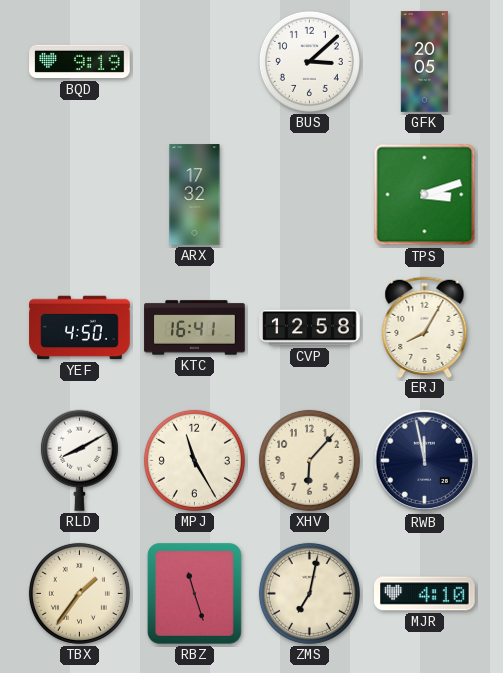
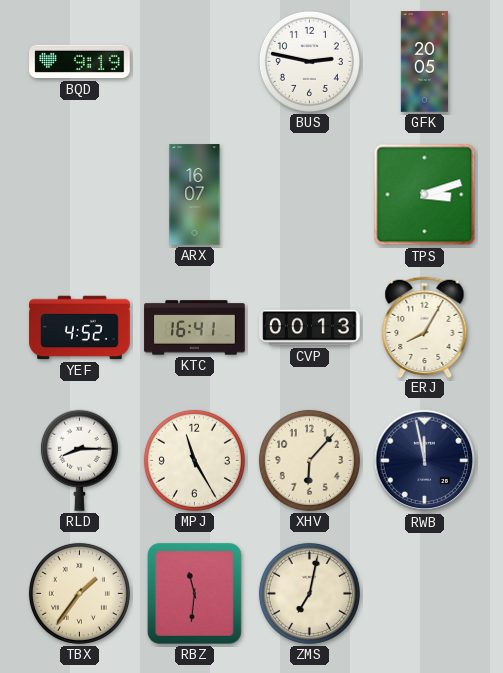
BUS: 3:08 -> 2:47 (309, 61)
ARX: 17:32 -> 16:07 (195, 195)
YEF: 4:50 -> 4:52 (80, 328)
CVP: 12:58 -> 00:13 (310, 328)
RLD: 8:10 -> 8:15 (79, 460)
RBZ: 11:27 -> 11:31 (194, 593)
MJR: 4:10 -> none (425, 594)
